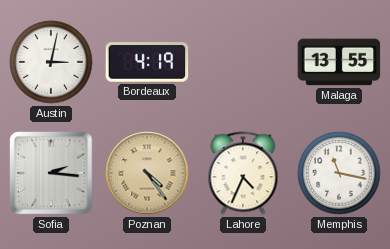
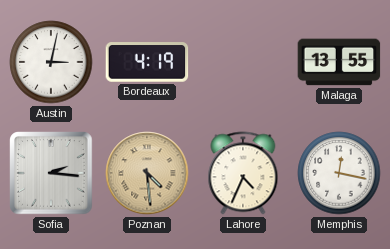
Poznan: 4:24 -> 4:29 (147, 173)
Memphis: 11:17 -> 12:17 (339, 173)
